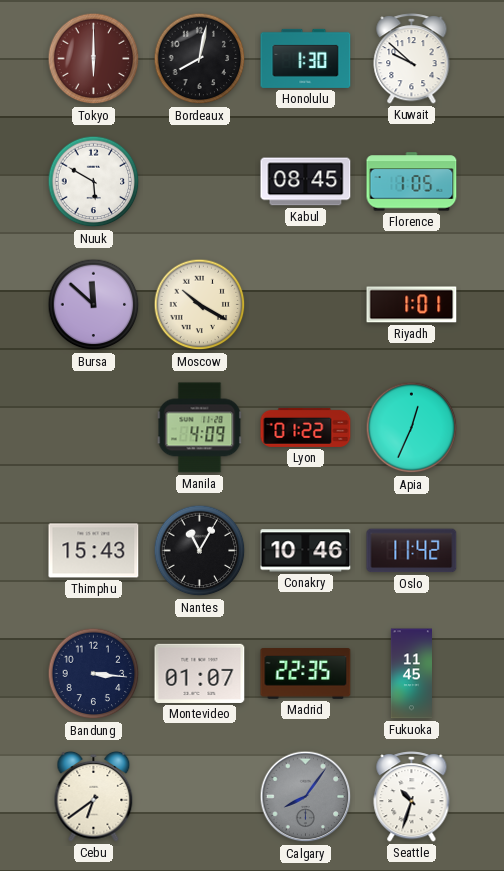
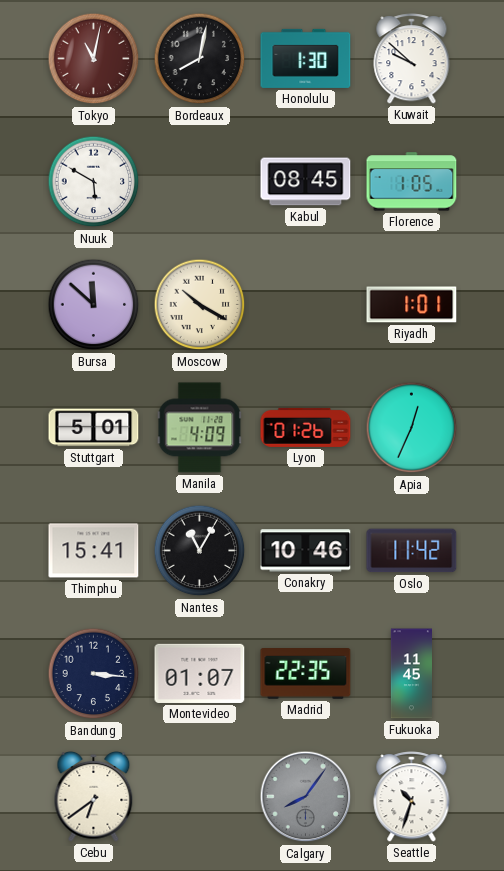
Tokyo: 6:00 -> 11:02 (94, 59)
Stuttgart: none -> 5:01 (94, 428)
Lyon: 01:22 -> 01:26 (306, 427)
Thimphu: 15:43 -> 15:41 (94, 551)
